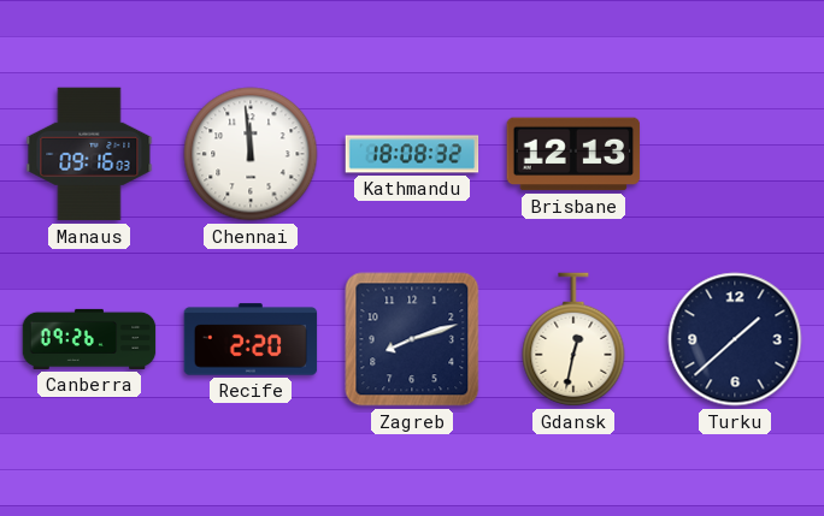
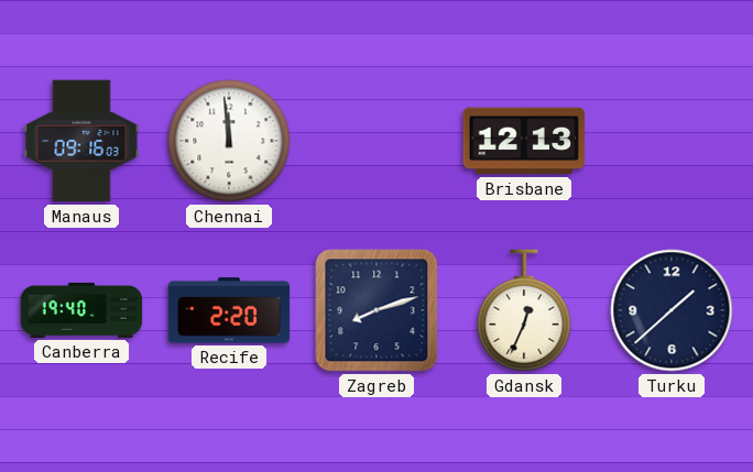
Kathmandu: 18:08 -> none (412, 154)
Canberra: 09:26 -> 19:40 (81, 310)
Gdansk: 12:32 -> 12:34 (524, 310)
